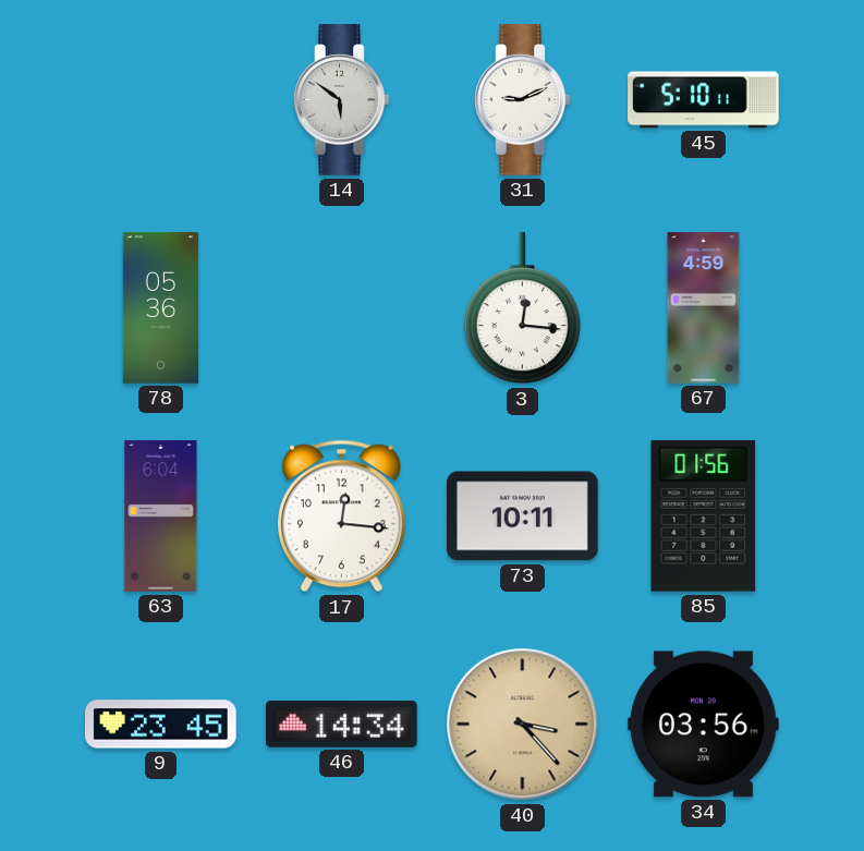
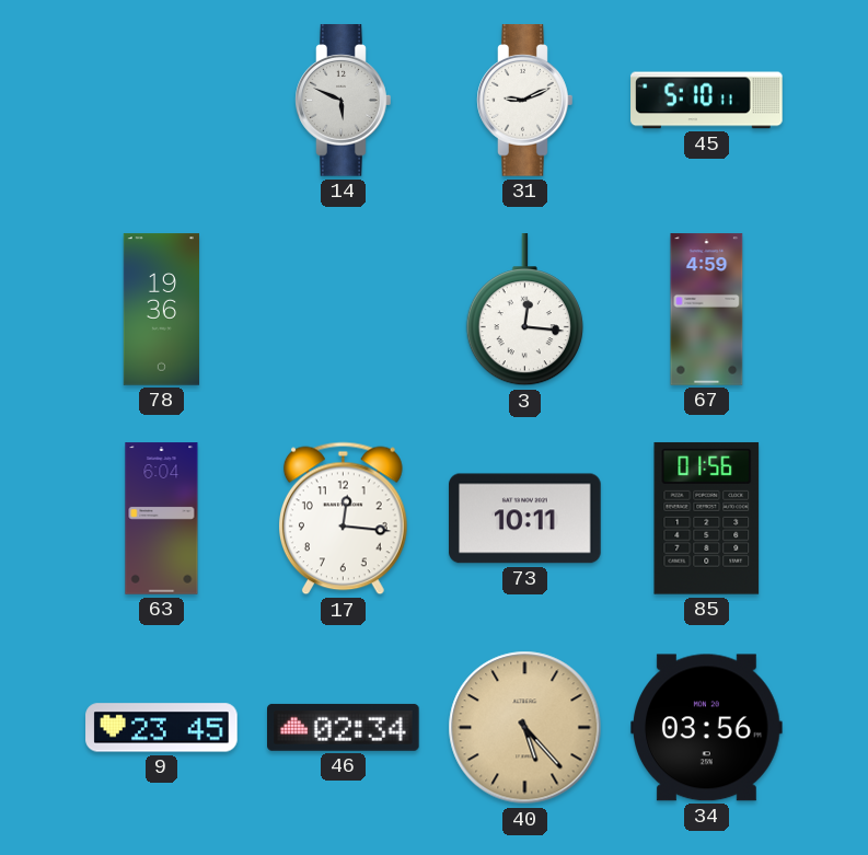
14: 5:51 -> 5:49 (344, 101)
78: 05:36 -> 19:36 (161, 310)
46: 14:34 -> 02:34 (344, 727)
40: 3:23 -> 5:23 (525, 728)
